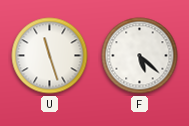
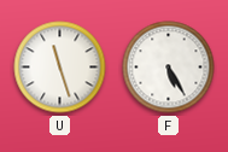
F: 5:22 -> 5:25 (169, 68)
